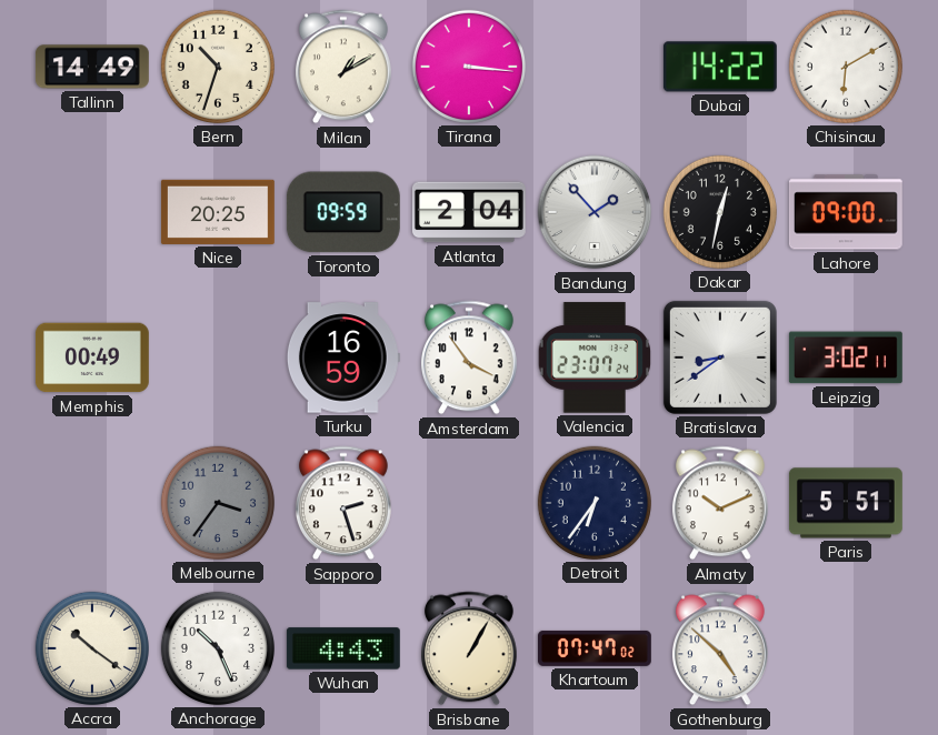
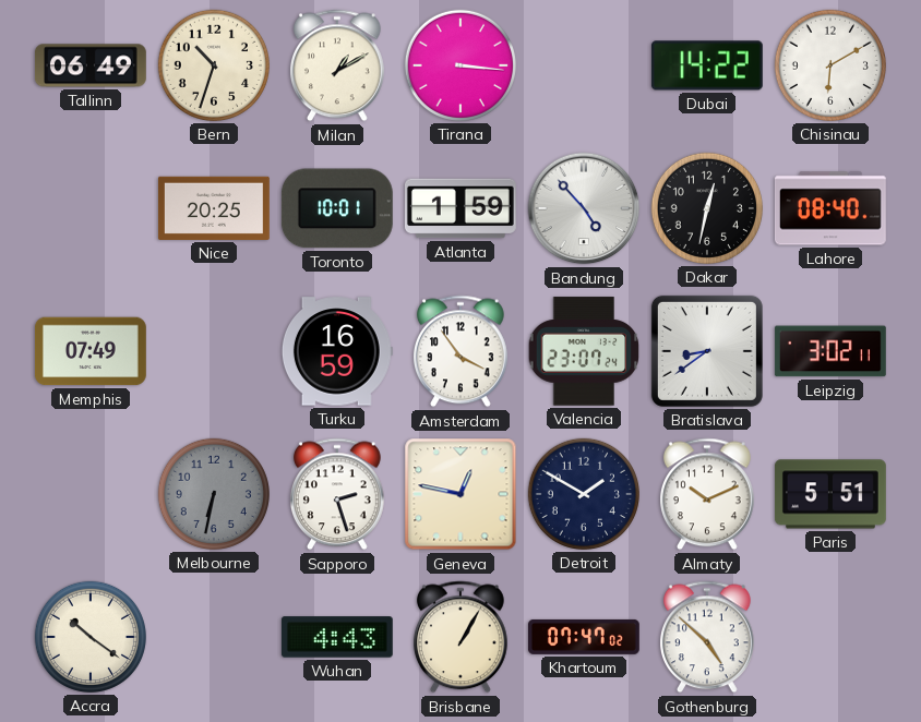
Tallinn: 14:49 -> 06:49 (91, 65)
Toronto: 09:59 -> 10:01 (337, 208)
Atlanta: 2:04 -> 1:59 (460, 208)
Bandung: 1:53 -> 4:53 (584, 208)
Lahore: 09:00 -> 08:40 (830, 208)
Memphis: 00:49 -> 07:49 (91, 351)
Melbourne: 3:36 -> 6:32 (214, 494)
Geneva: none -> 12:47 (460, 494)
Detroit: 6:36 -> 1:50 (584, 494)
Anchorage: 10:26 -> none (218, 648)
